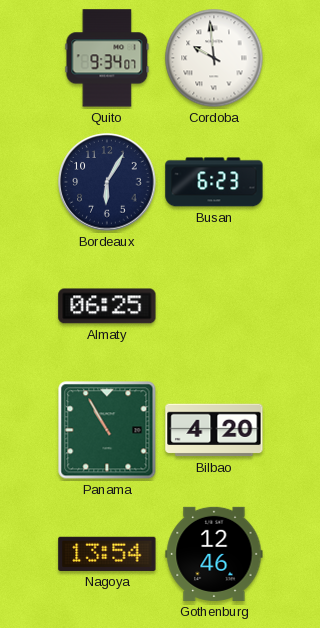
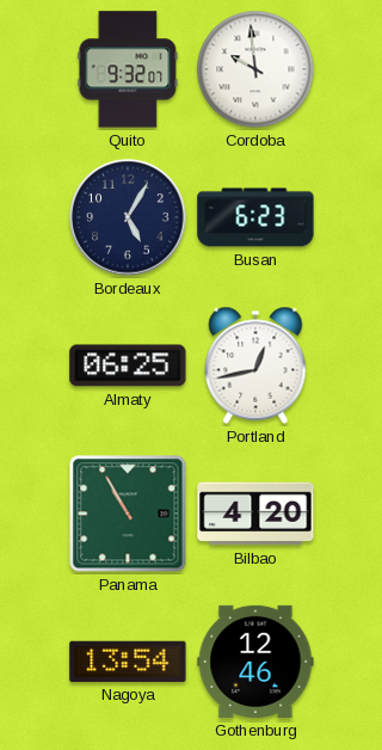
Quito: 9:34 -> 9:32 (128, 69)
Bordeaux: 6:05 -> 5:05 (128, 217)
Portland: none -> 12:43 (255, 365)
